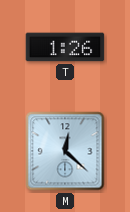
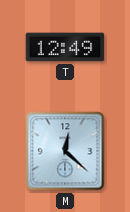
T: 1:26 -> 12:49 (65, 47)
